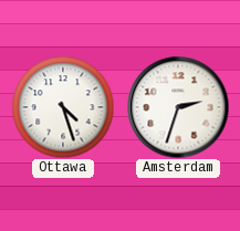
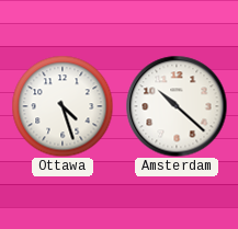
Amsterdam: 2:33 -> 10:22 (177, 106)
